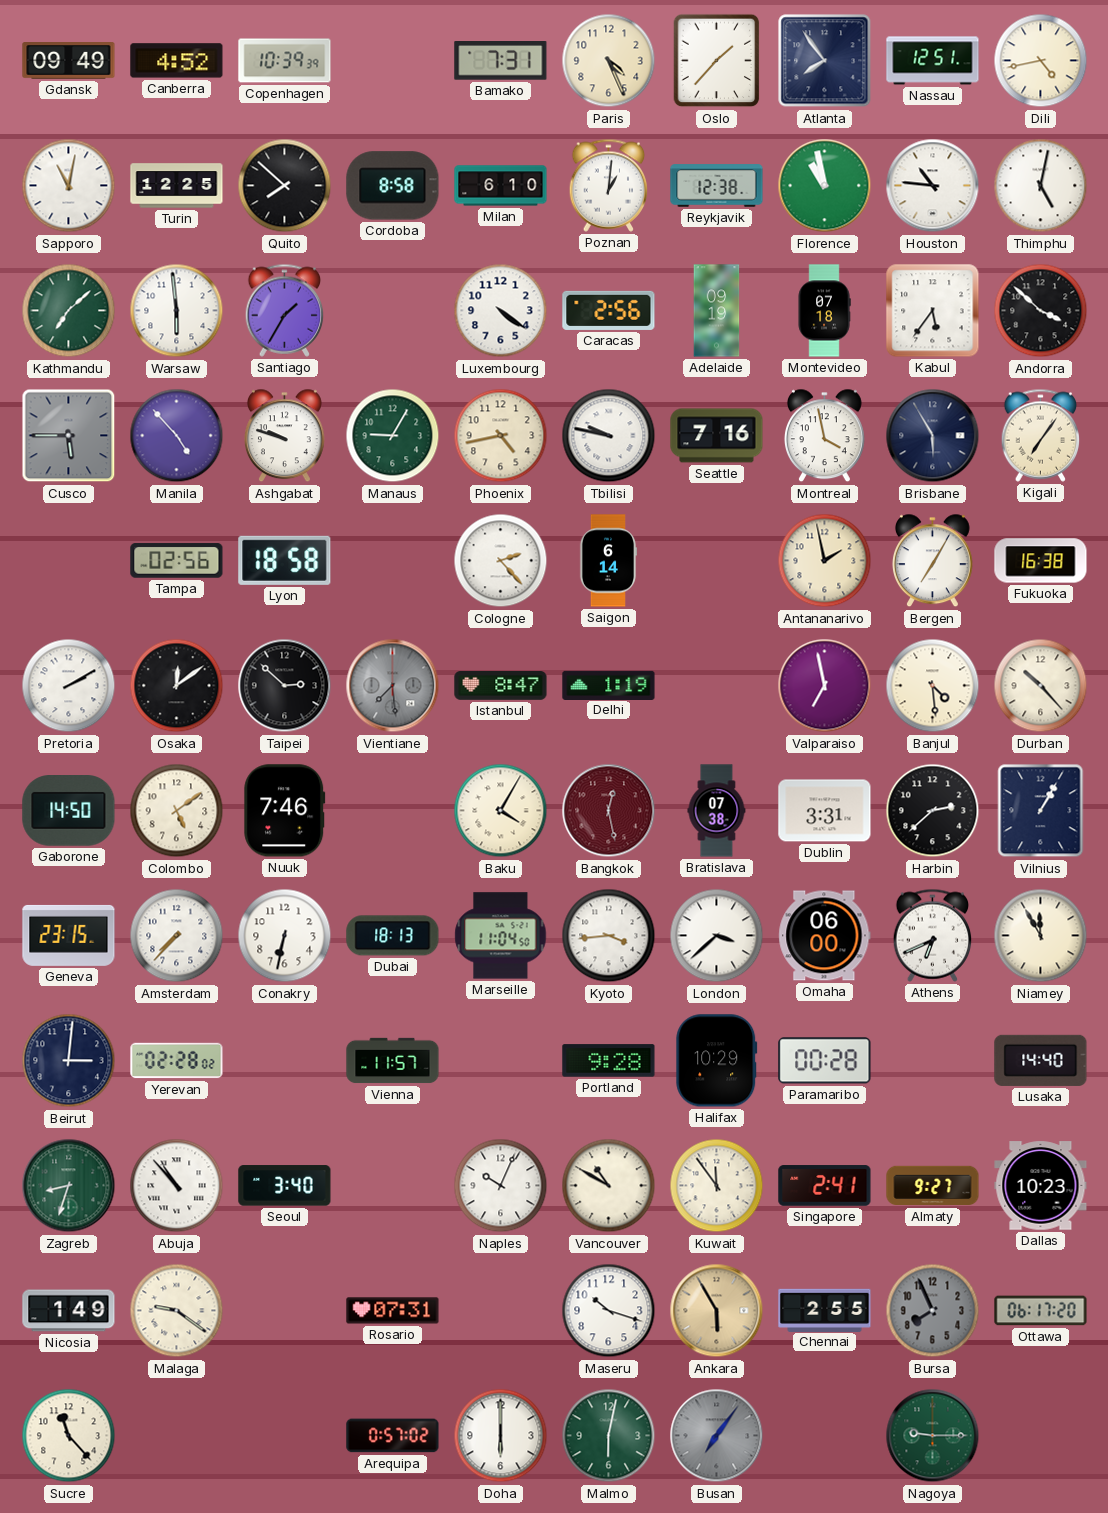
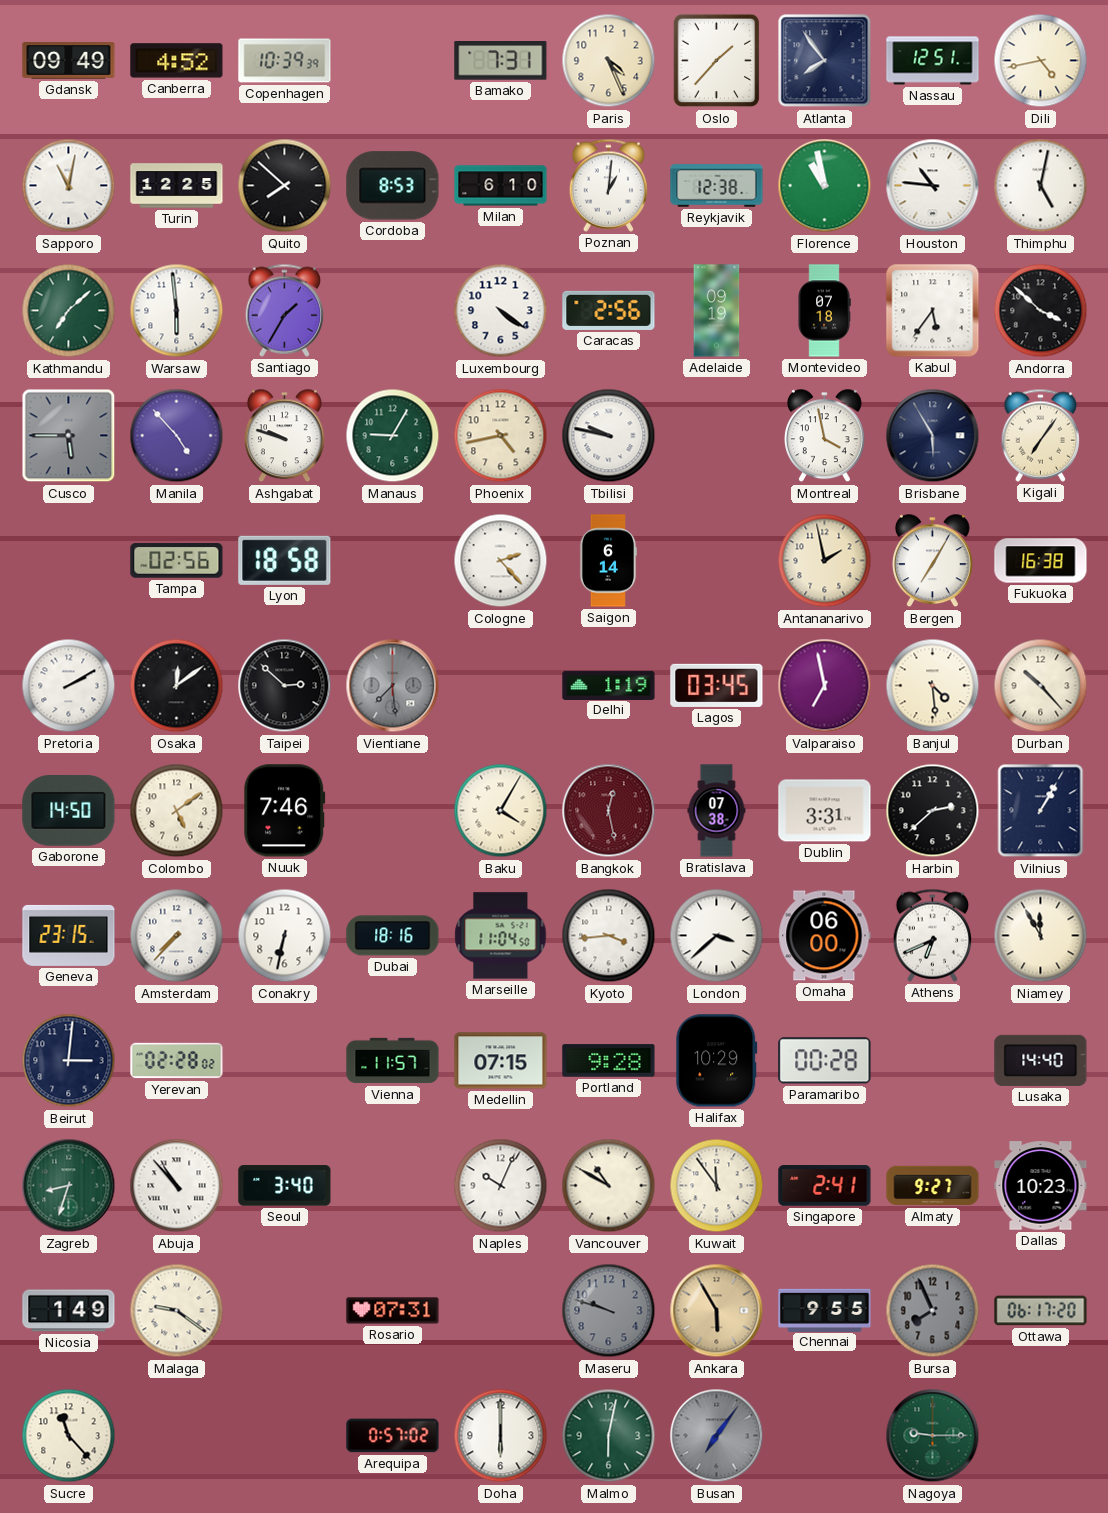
Cordoba: 8:58 -> 8:53 (393, 186)
Seattle: 7:16 -> none (717, 436)
Istanbul: 8:47 -> none (501, 686)
Lagos: none -> 03:45 (717, 685)
Dubai: 18:13 -> 18:16 (393, 936)
Medellin: none -> 07:15 (501, 1061)
Maseru: 10:18 -> 9:48 (609, 1311)
Maseru dial: white -> grey (609, 1311)
Chennai: 2:55 -> 9:55 (825, 1310)
